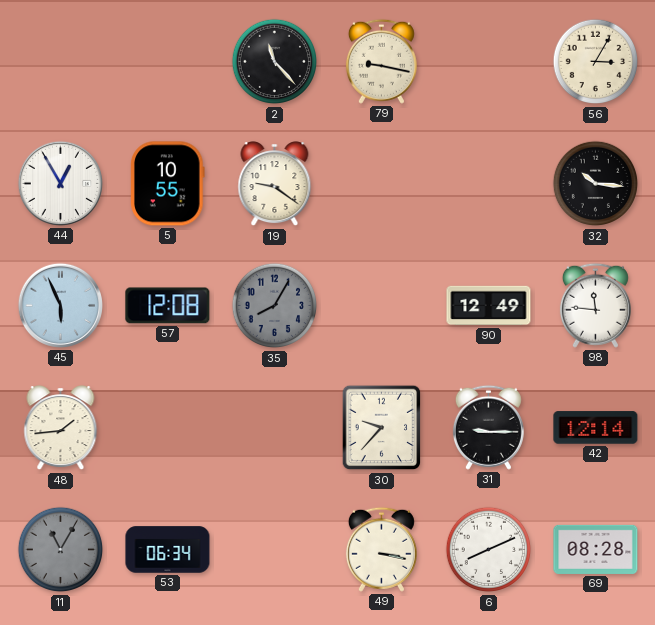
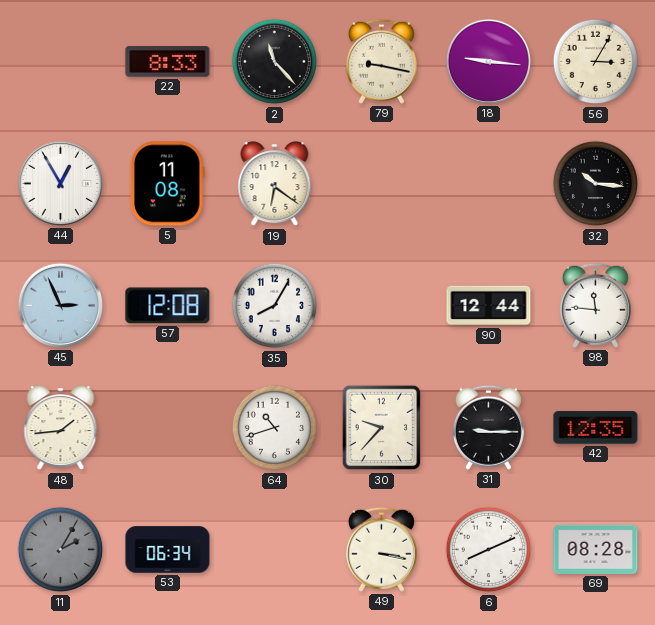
22: none -> 8:33 (168, 62)
18: none -> 9:16 (488, 61)
5: 10:55 -> 11:08 (168, 184)
19: 9:21 -> 6:21 (275, 184)
45: 5:56 -> 2:56 (60, 305)
35 dial: grey -> white (275, 306)
90: 12:49 -> 12:44 (489, 306)
64: none -> 10:42 (275, 428)
42: 12:14 -> 12:35 (596, 428)
11: 11:05 -> 2:05 (61, 550)
